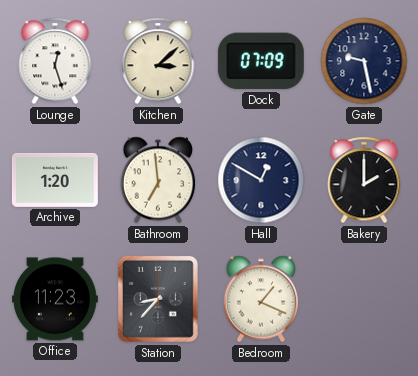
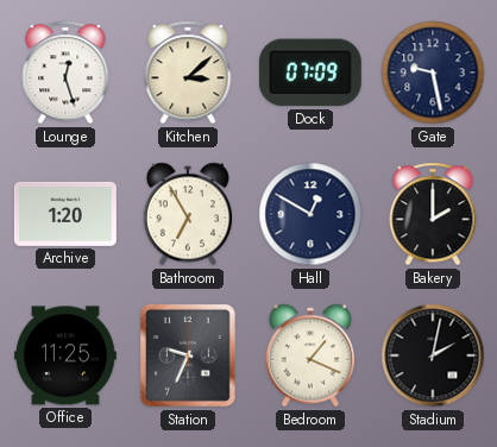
Bathroom: 6:59 -> 6:55 (188, 214)
Office: 11:23 -> 11:25 (65, 355)
Station: 8:37 -> 9:34 (188, 355)
Stadium: none -> 2:02 (433, 355)
